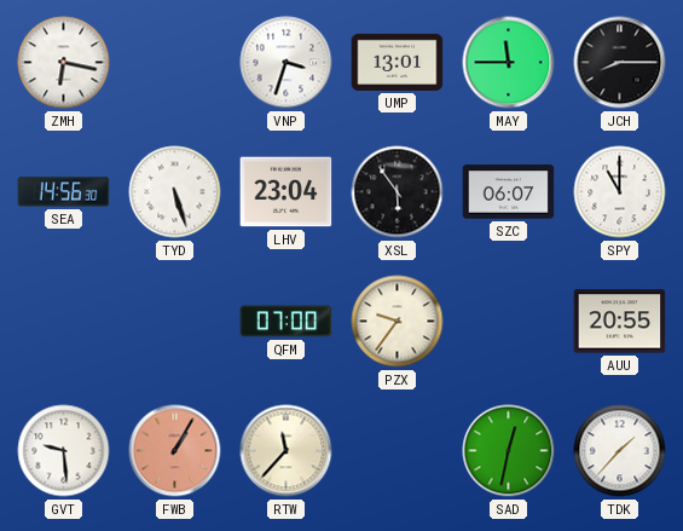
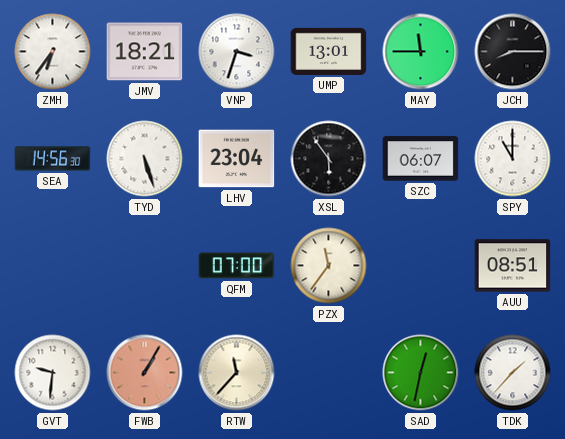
ZMH: 6:17 -> 6:36 (53, 52)
JMV: none -> 18:21 (145, 52)
PZX: 9:36 -> 11:36 (329, 266)
AUU: 20:55 -> 08:51 (513, 266)
GVT: 9:29 -> 9:31 (53, 373)
